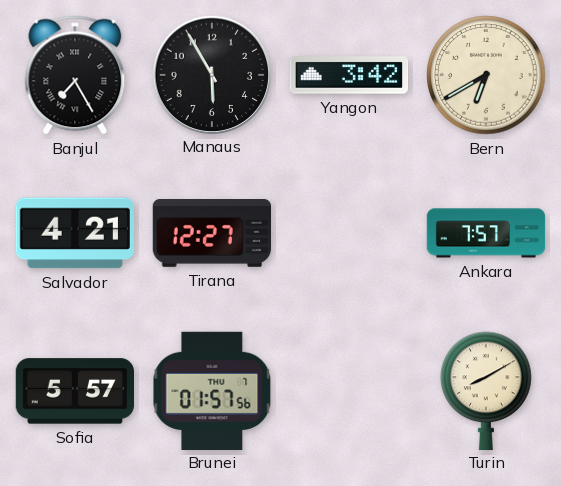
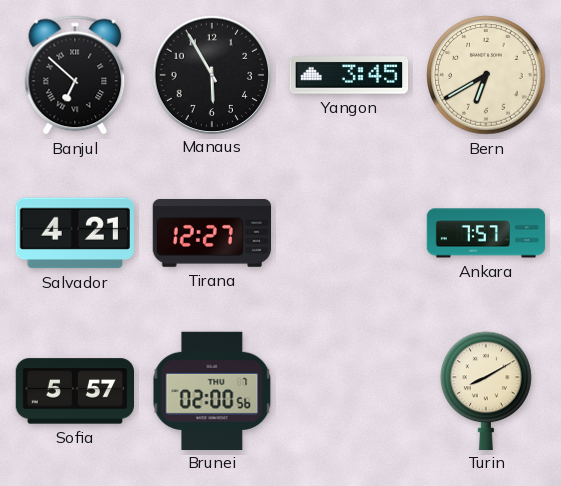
Banjul: 7:25 -> 6:52 (75, 75)
Yangon: 3:42 -> 3:45 (349, 75)
Brunei: 01:57 -> 02:00 (212, 390)
